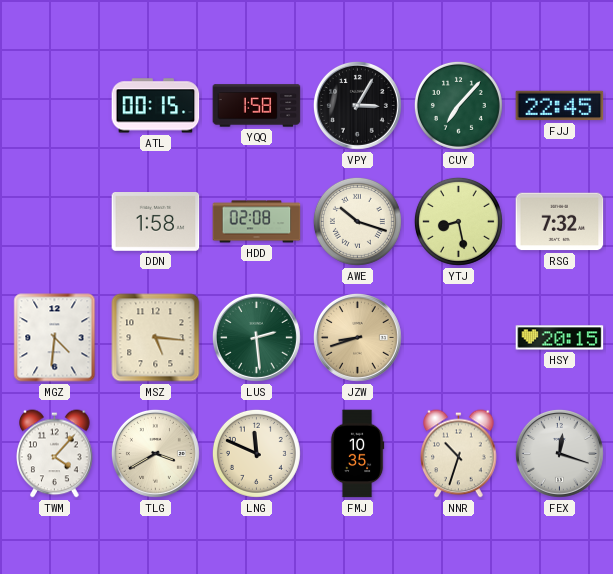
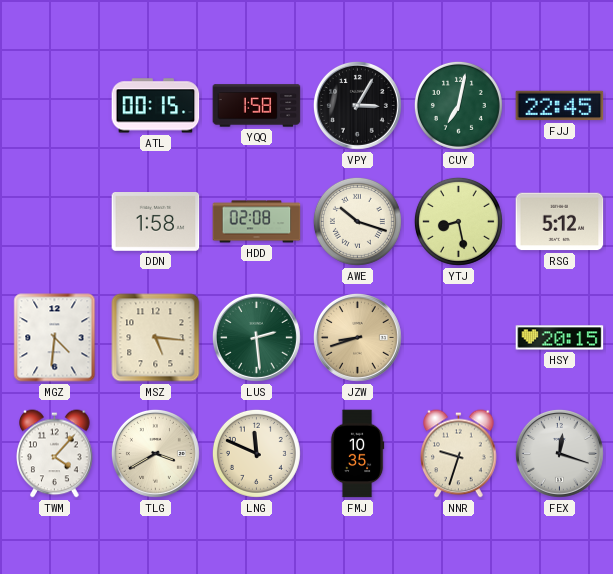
CUY: 7:07 -> 7:02 (458, 105)
RSG: 7:32 -> 5:12 (560, 222)
NNR: 10:33 -> 9:33 (459, 454)
